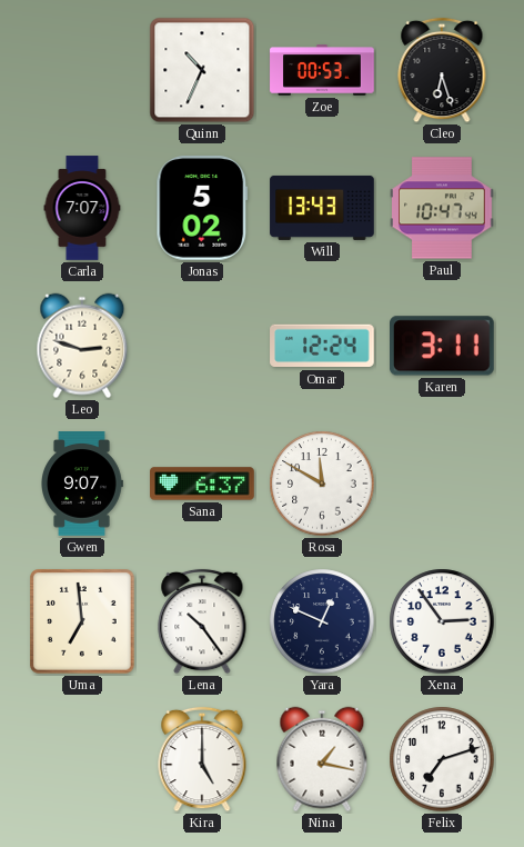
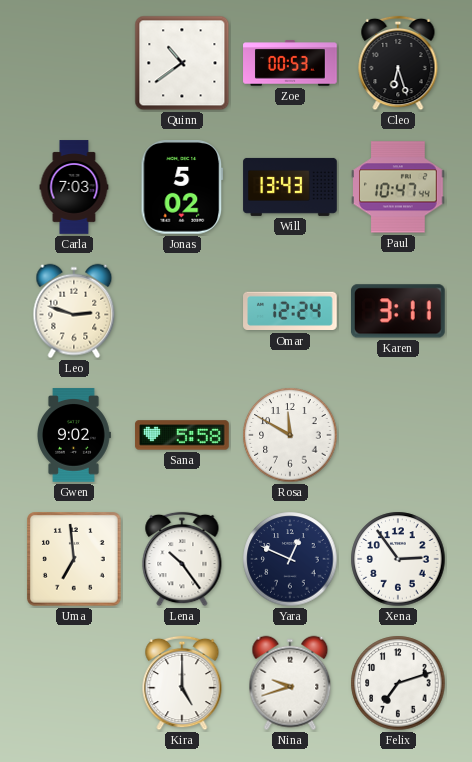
Quinn: 10:34 -> 10:39 (182, 63)
Carla: 7:07 -> 7:03 (74, 187)
Gwen: 9:07 -> 9:02 (74, 435)
Sana: 6:37 -> 5:58 (182, 435)
Nina: 1:17 -> 9:42 (290, 683)
